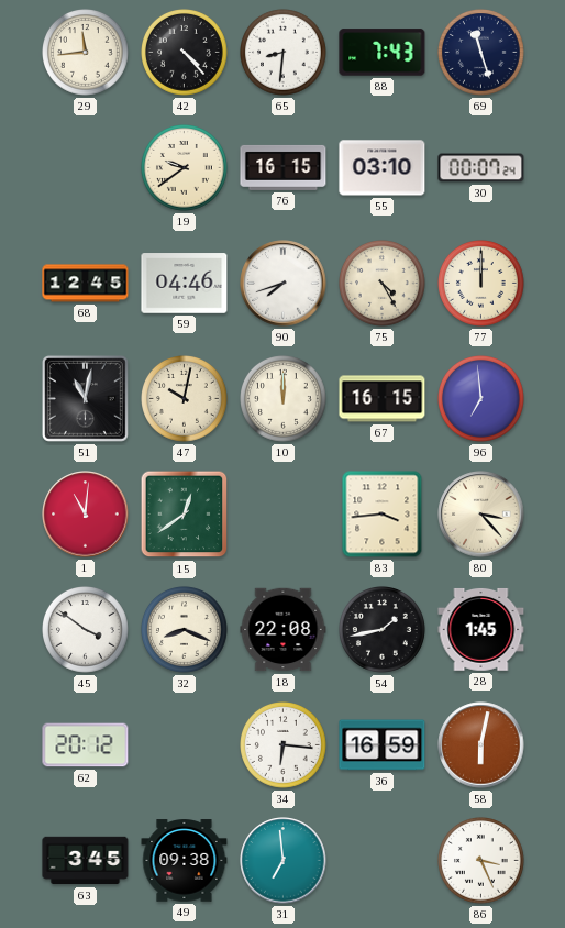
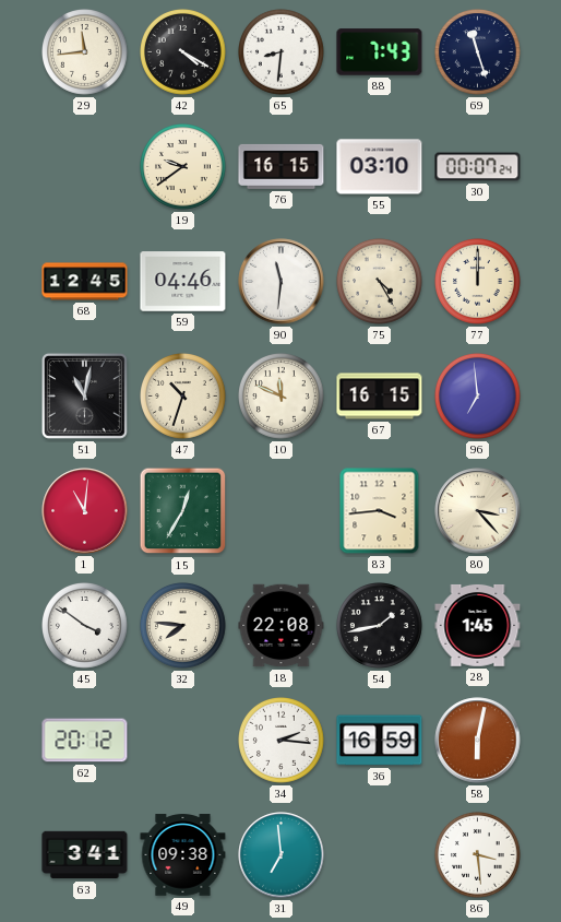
42: 4:23 -> 4:20 (183, 52)
90: 7:42 -> 11:31 (282, 282)
47: 10:02 -> 10:33 (183, 397)
10: 12:00 -> 11:49 (282, 397)
15: 12:39 -> 12:35 (183, 511)
32: 8:19 -> 7:46 (183, 626)
34: 6:16 -> 2:16 (282, 741)
63: 3:45 -> 3:41 (85, 855)
86: 3:26 -> 3:29 (478, 855)
